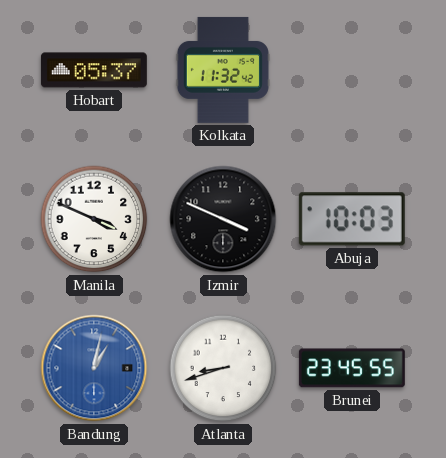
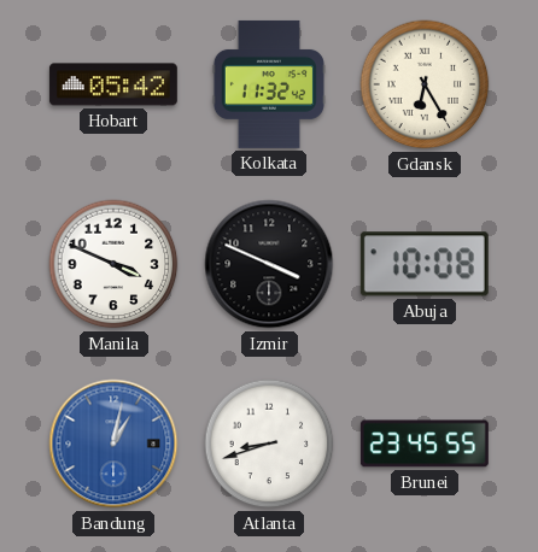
Hobart: 05:37 -> 05:42 (113, 84)
Gdansk: none -> 6:25 (425, 84)
Abuja: 10:03 -> 10:08 (425, 264)
